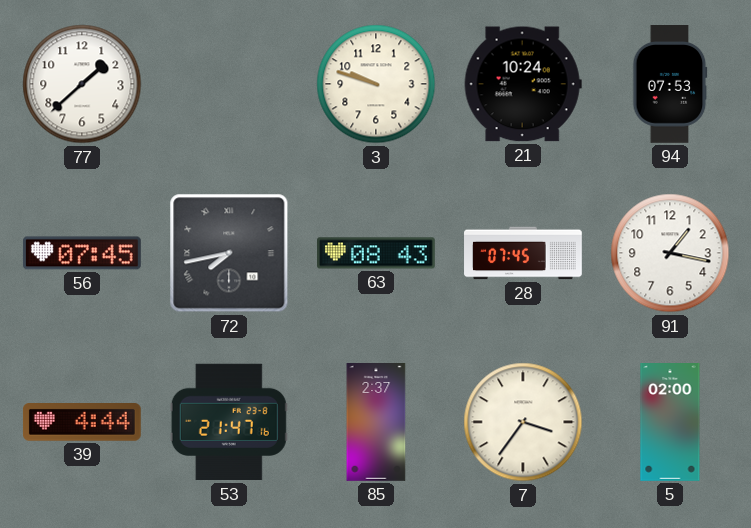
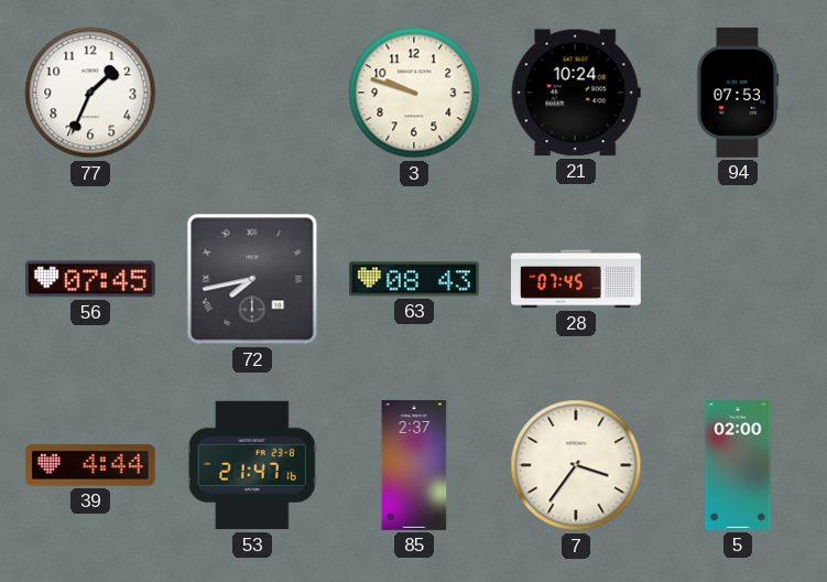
77: 1:38 -> 1:34 (90, 93)
91: 1:17 -> none (670, 253)
